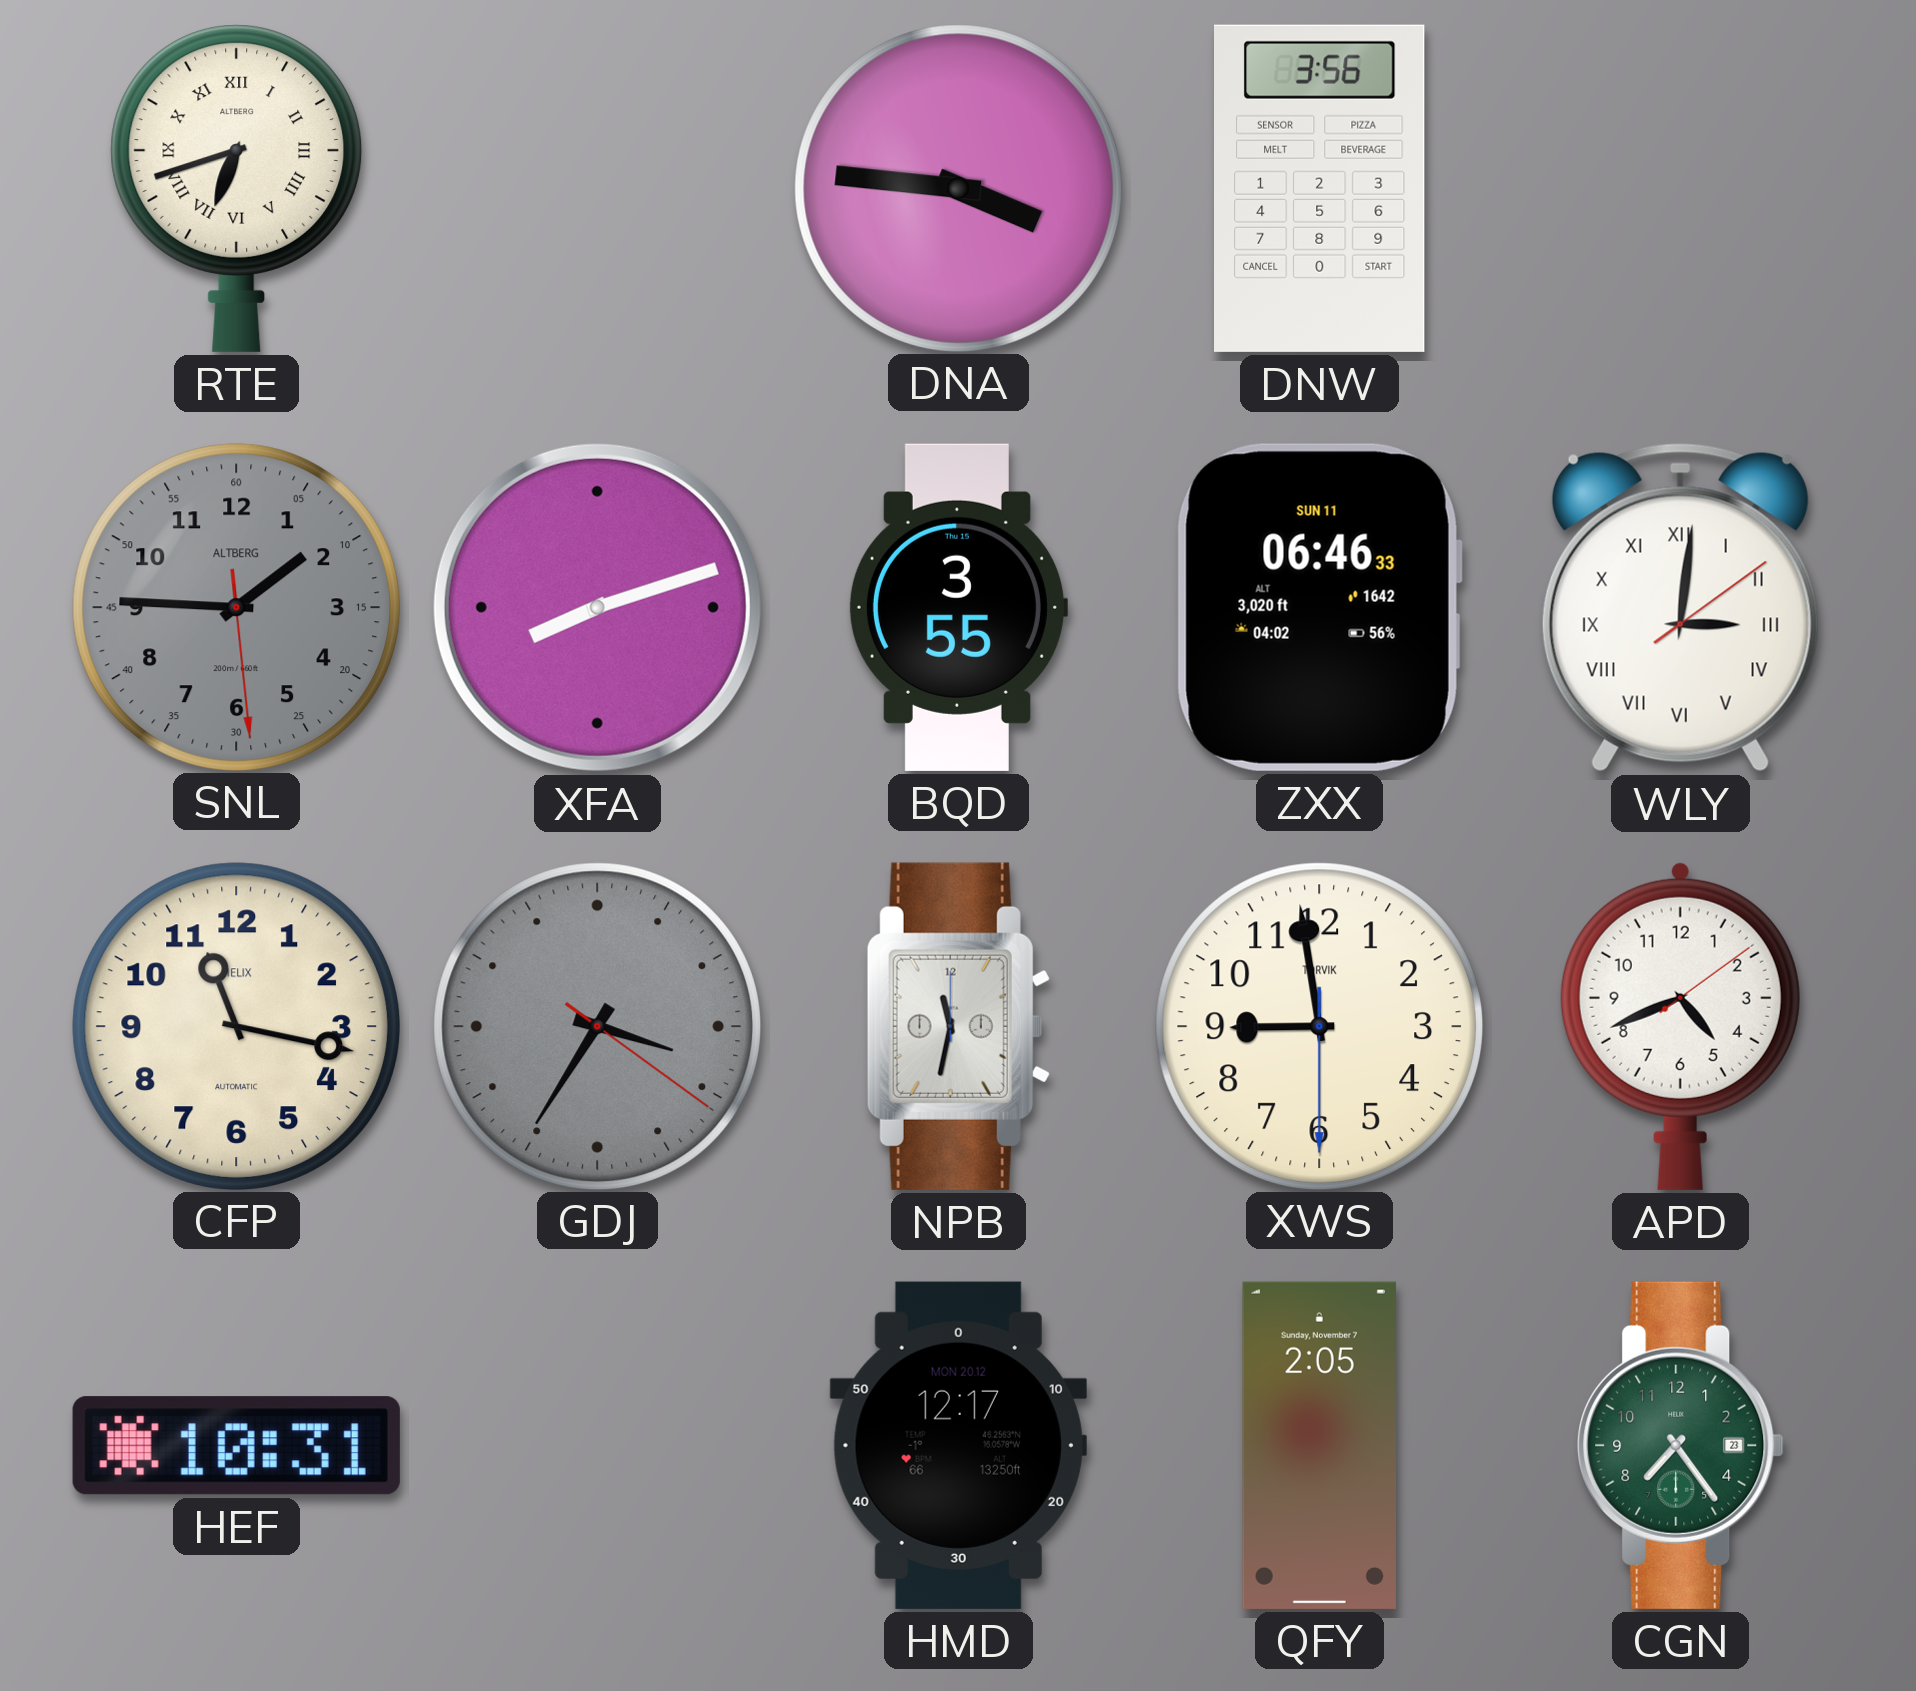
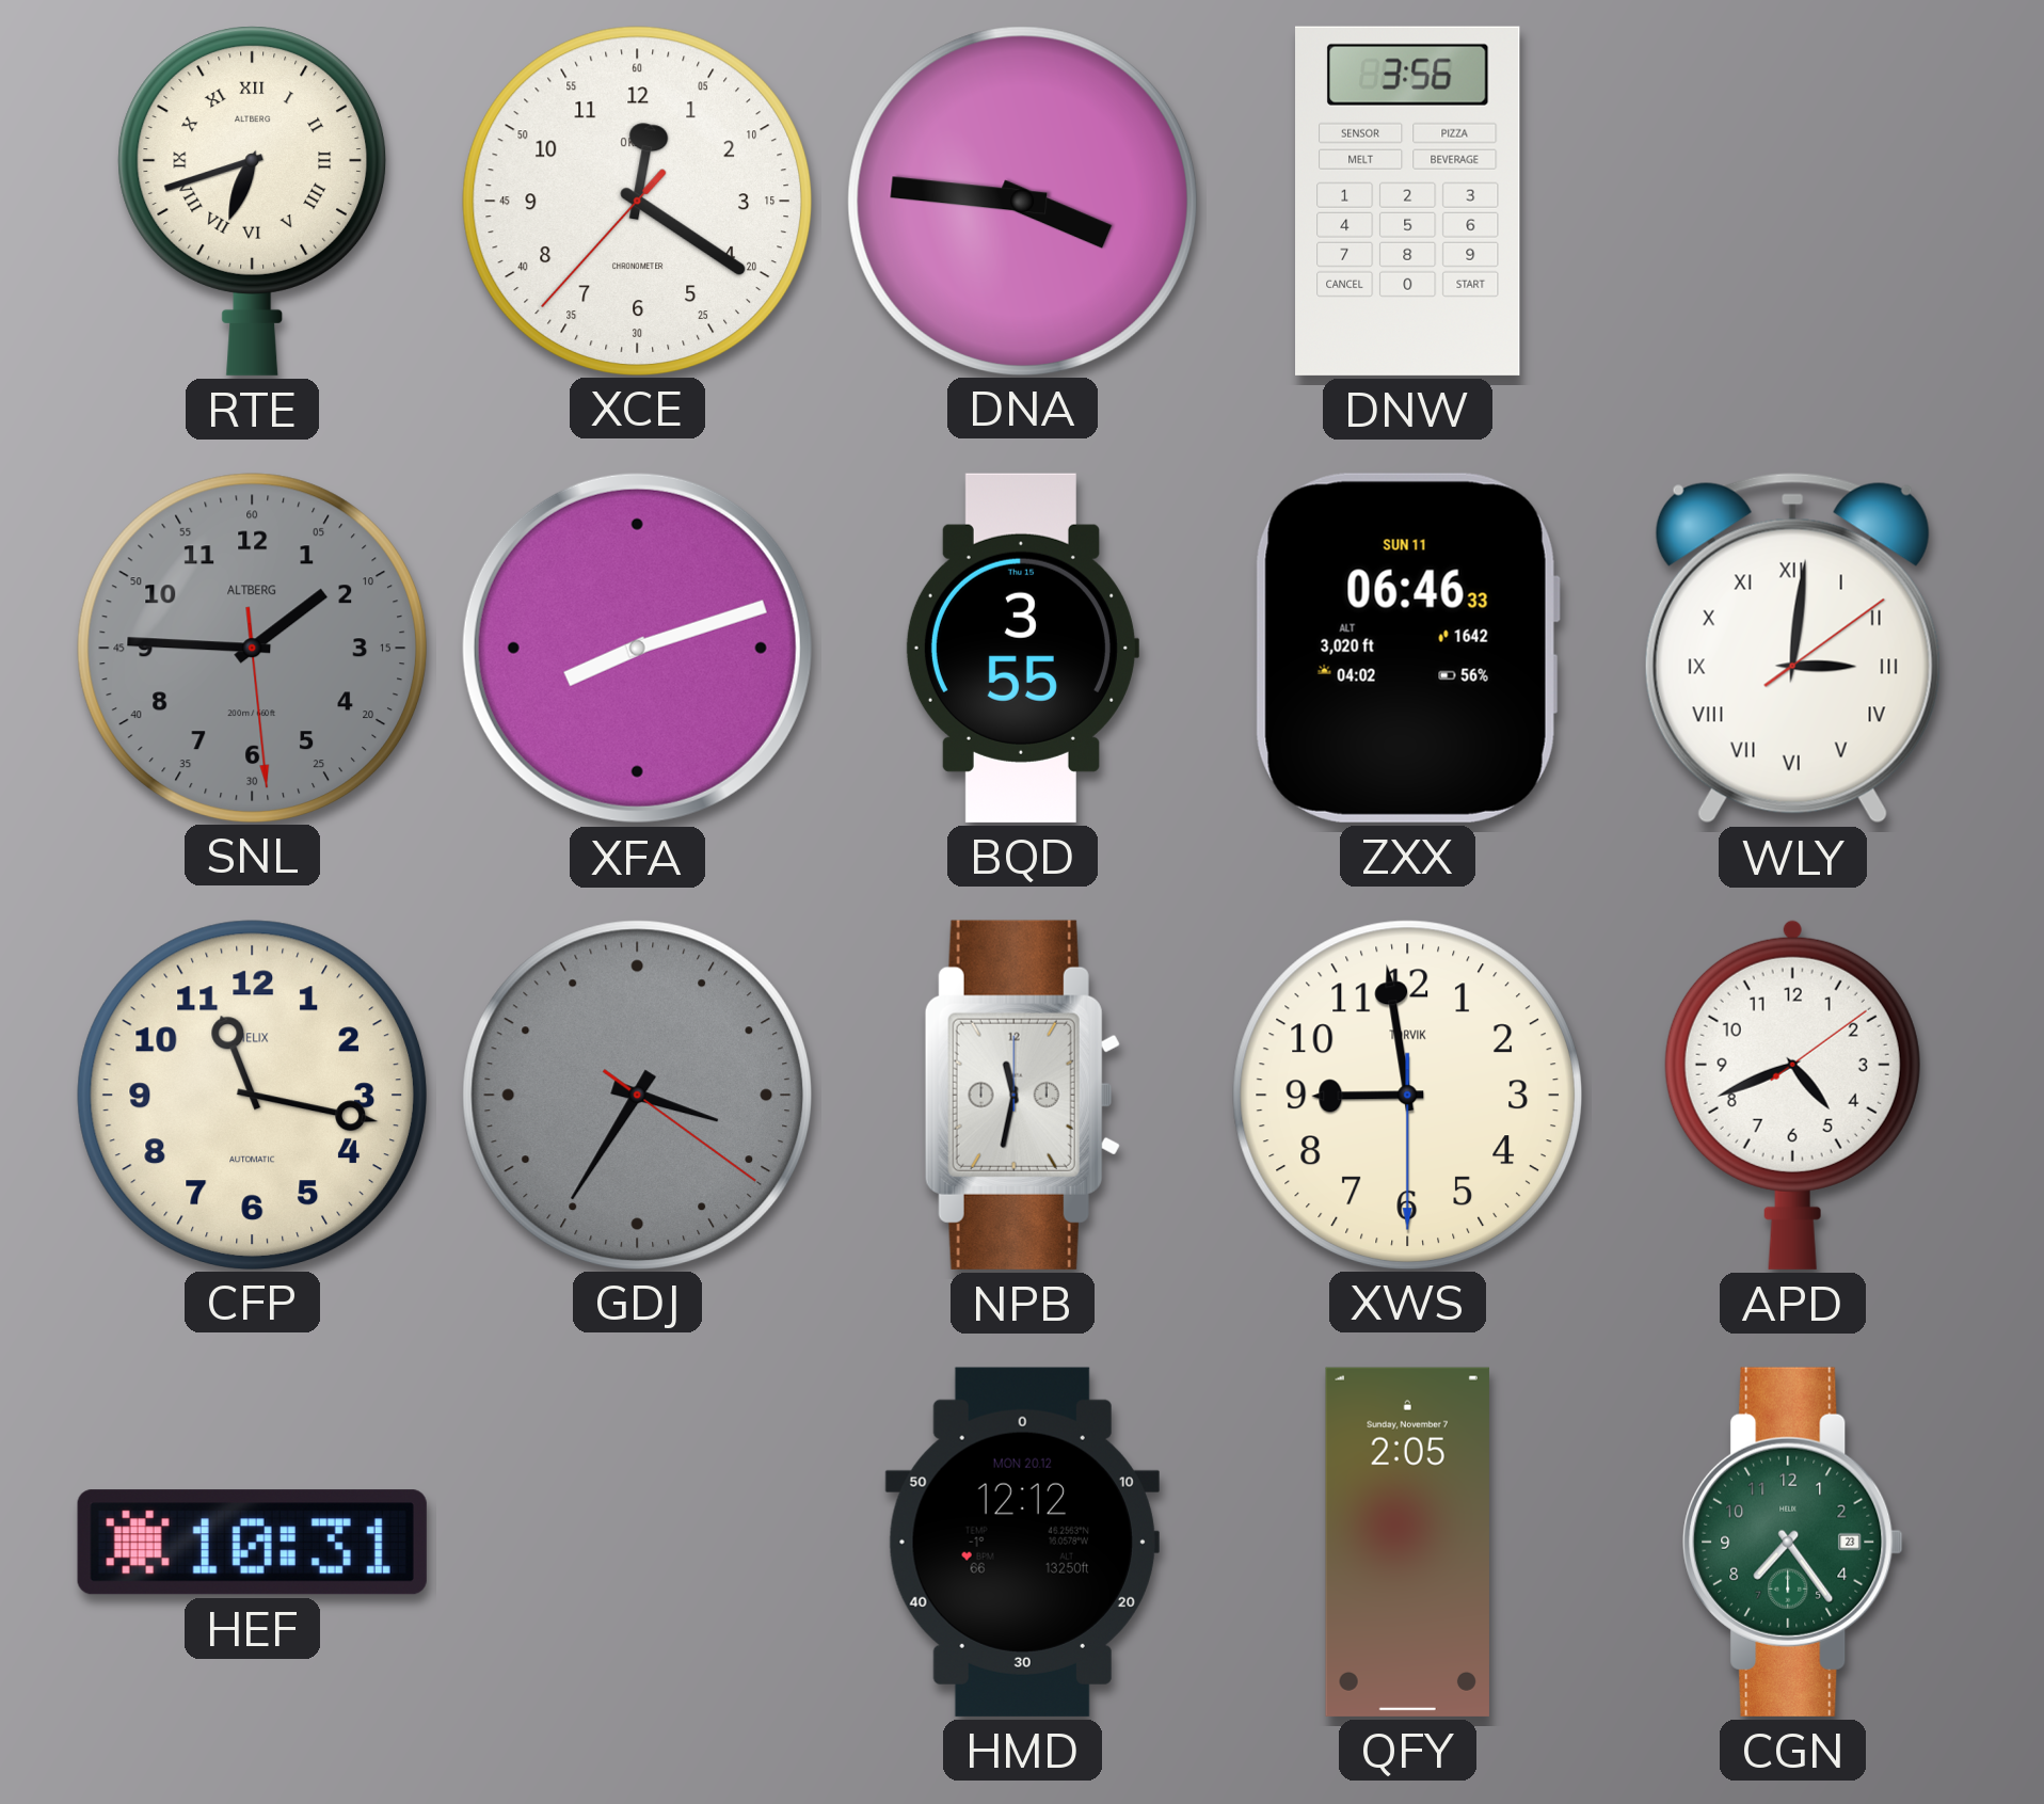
XCE: none -> 12:20 (637, 201)
HMD: 12:17 -> 12:12 (1022, 1542)
